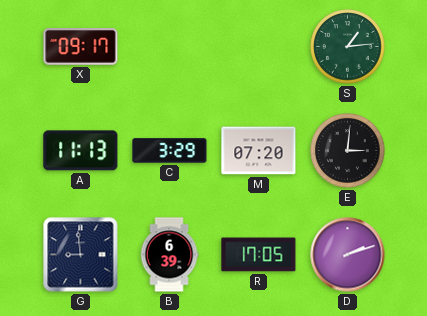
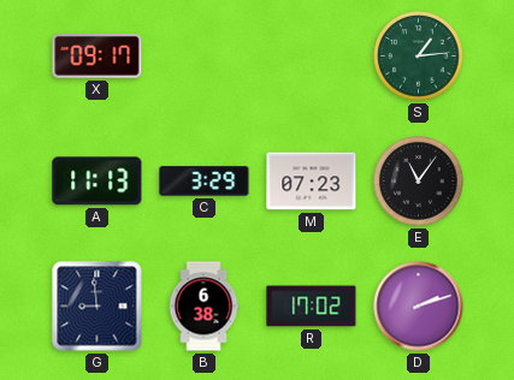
M: 07:20 -> 07:23 (312, 182)
E: 3:01 -> 11:06 (419, 182)
B: 6:39 -> 6:38 (203, 307)
R: 17:05 -> 17:02 (312, 307)
